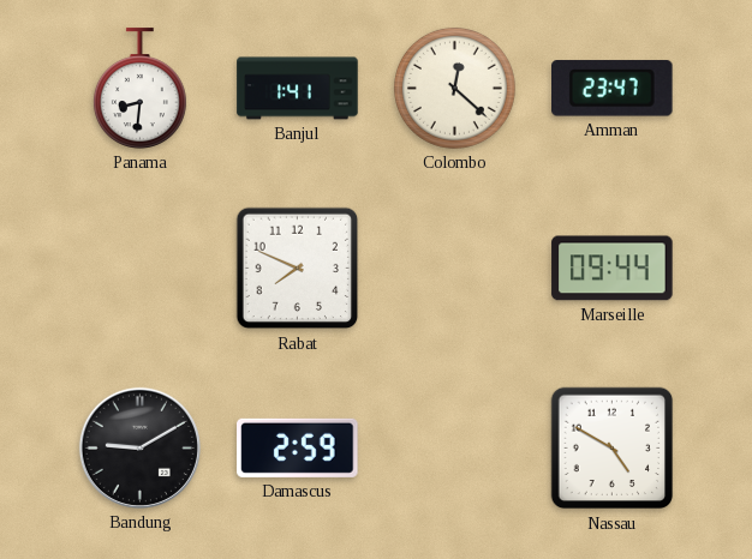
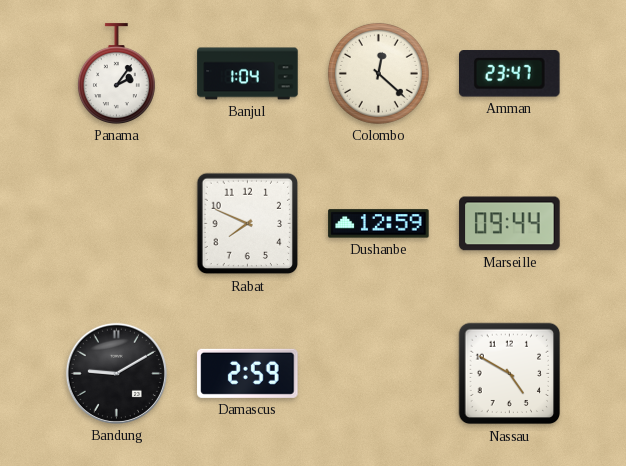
Panama: 8:31 -> 2:06 (116, 74)
Banjul: 1:41 -> 1:04 (248, 74)
Dushanbe: none -> 12:59 (379, 224)
